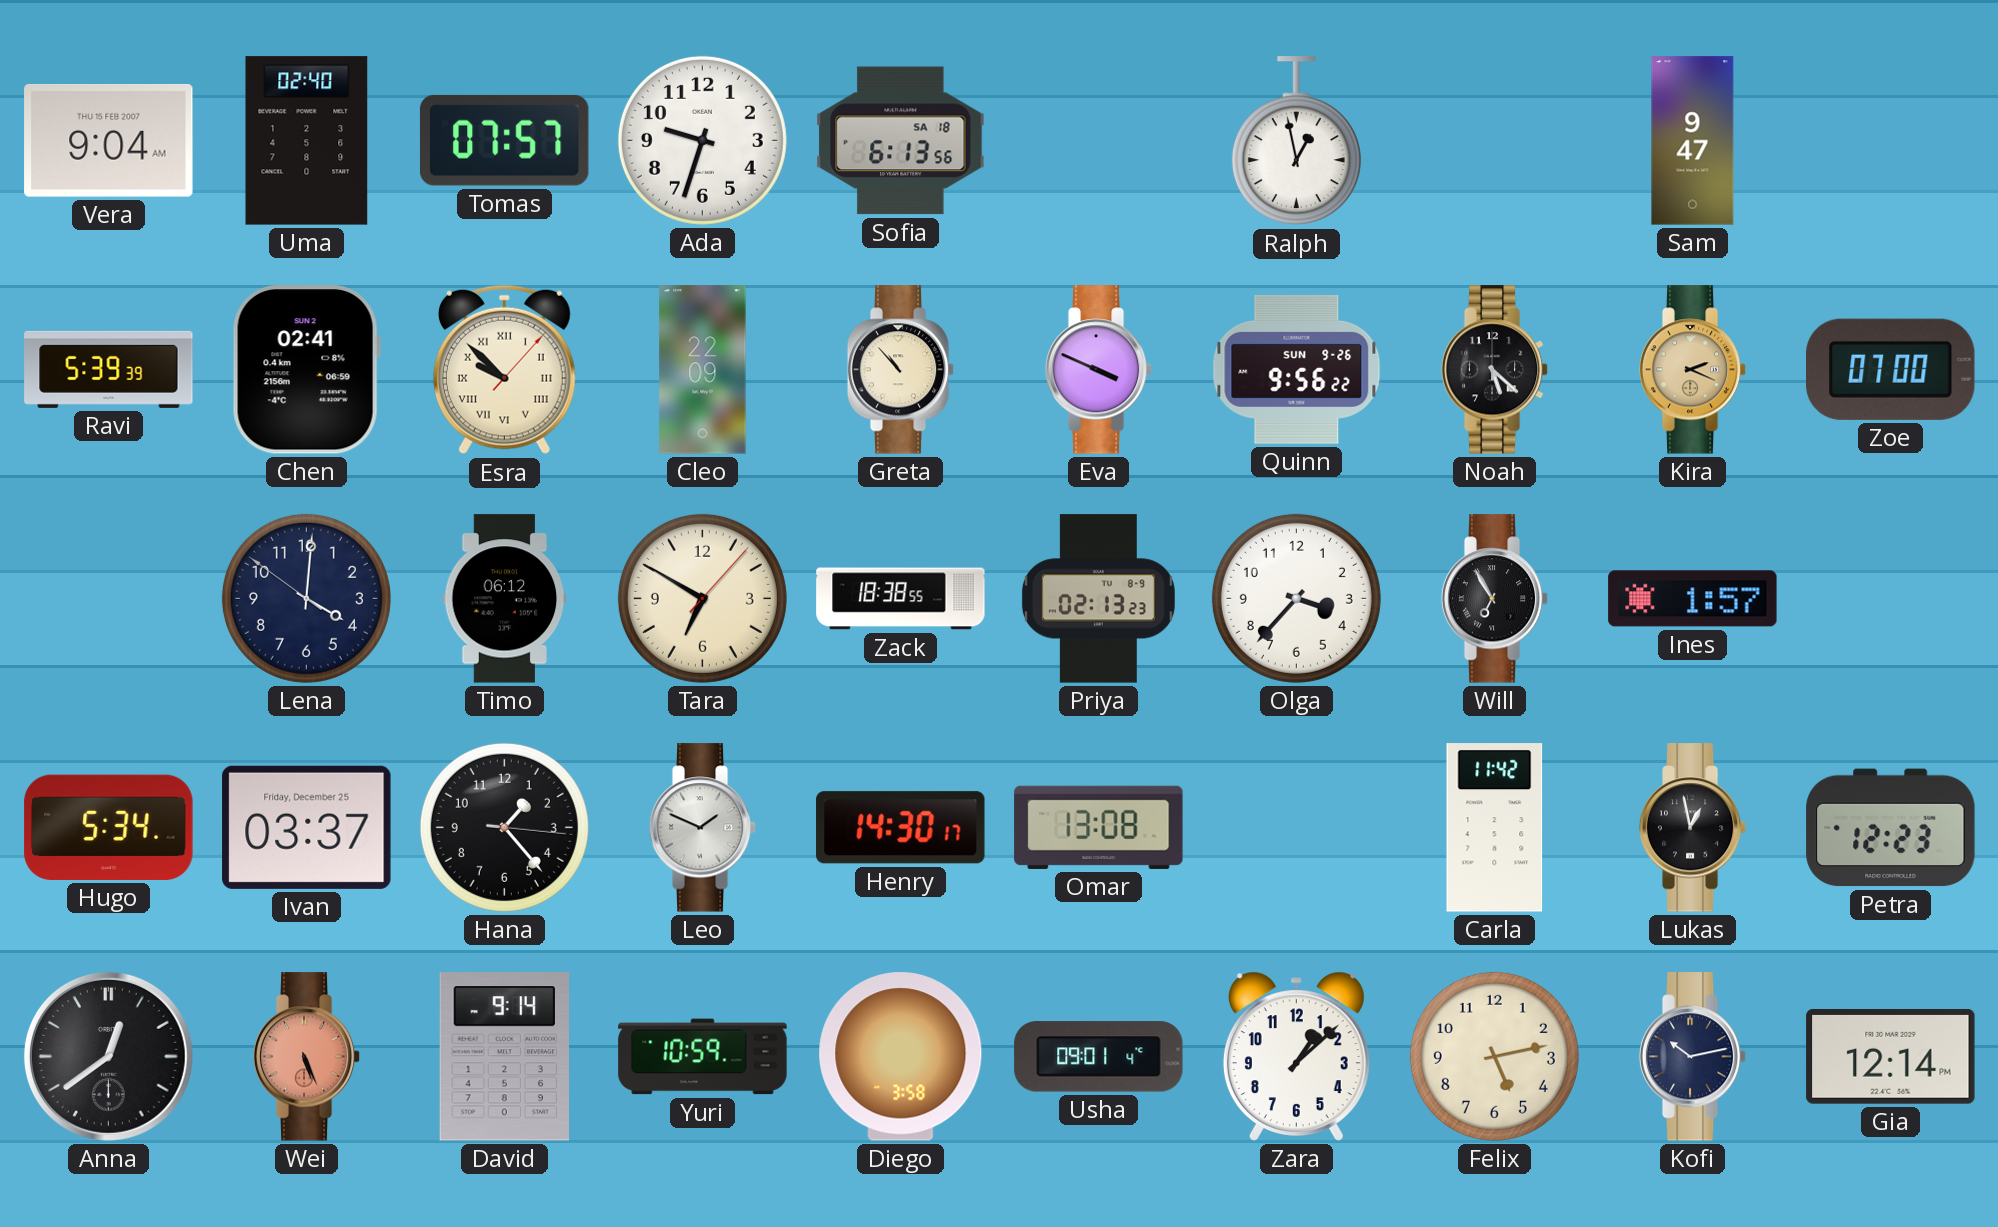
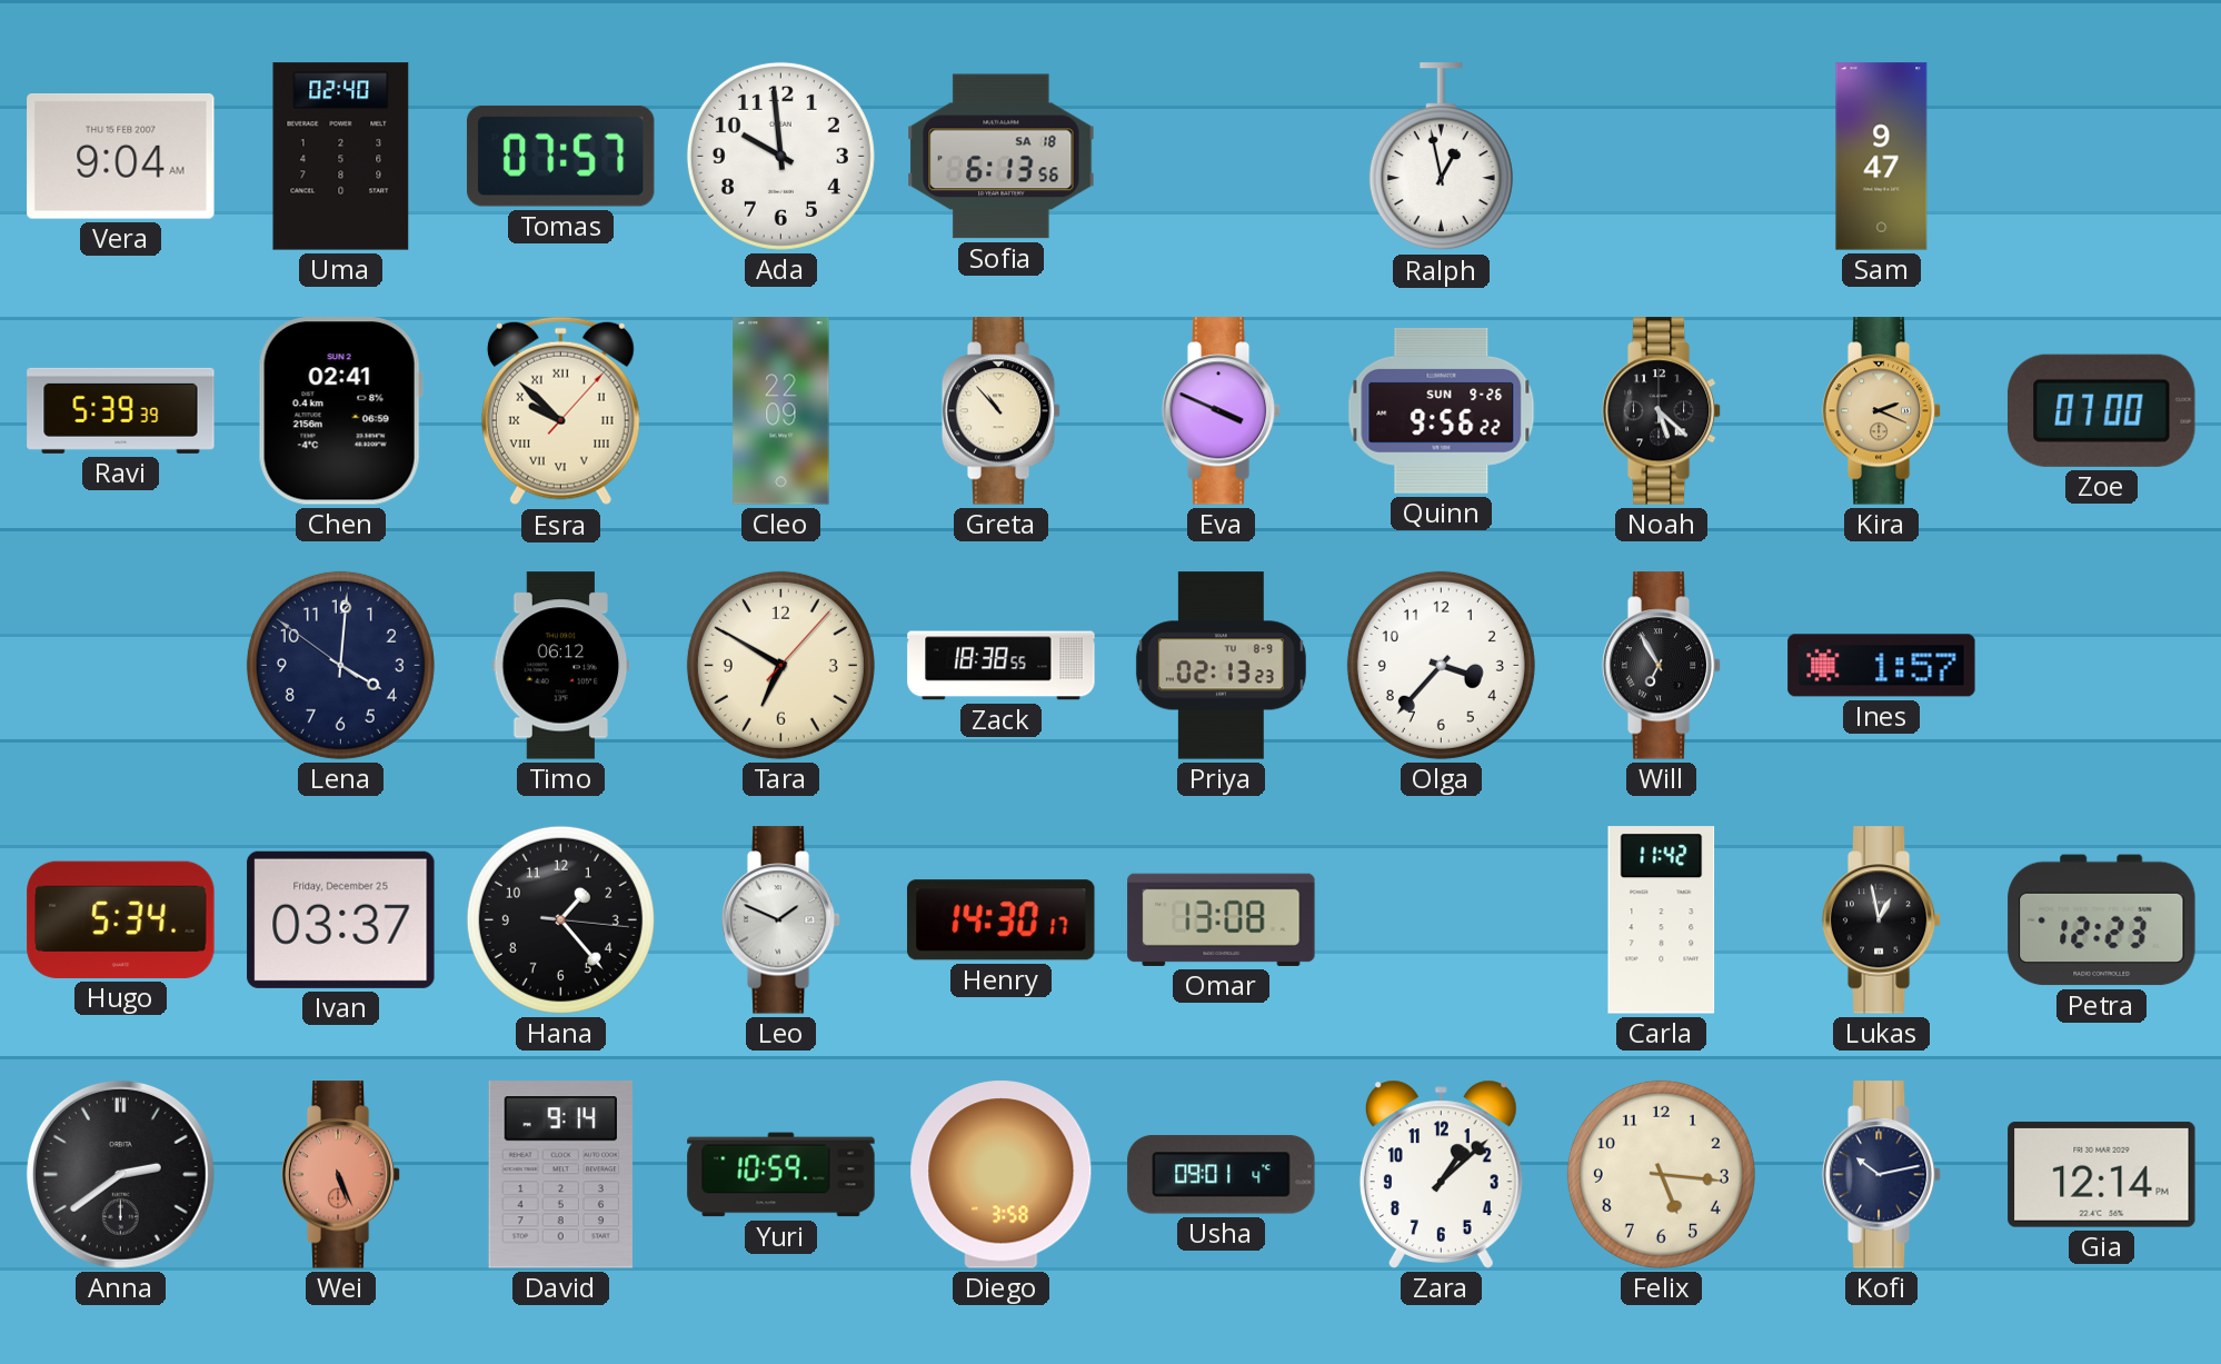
Ada: 9:33 -> 9:59 (780, 156)
Anna: 12:39 -> 2:39 (120, 1174)
Felix: 5:13 -> 5:16 (1661, 1174)
